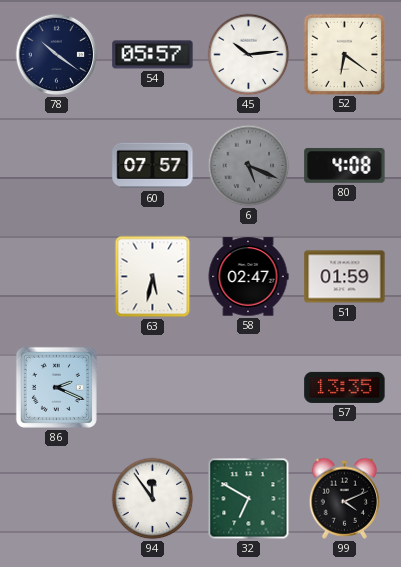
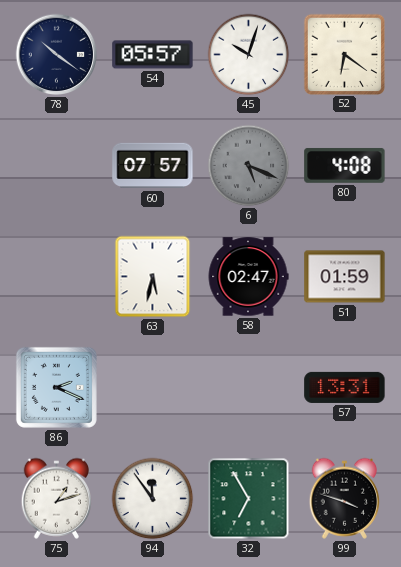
45: 10:14 -> 10:03 (249, 55)
57: 13:35 -> 13:31 (345, 387)
75: none -> 1:12 (57, 498)
32: 6:50 -> 6:55 (249, 499)
99: 4:11 -> 3:48 (345, 498)
